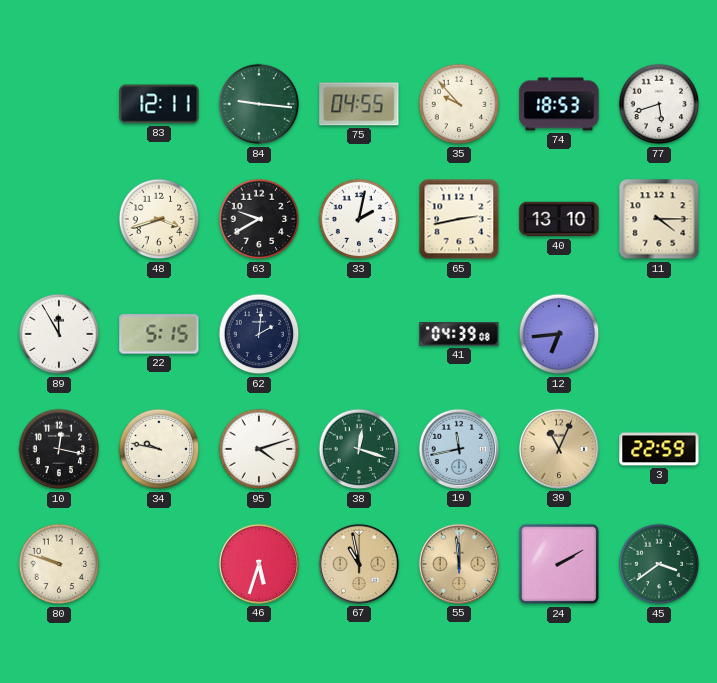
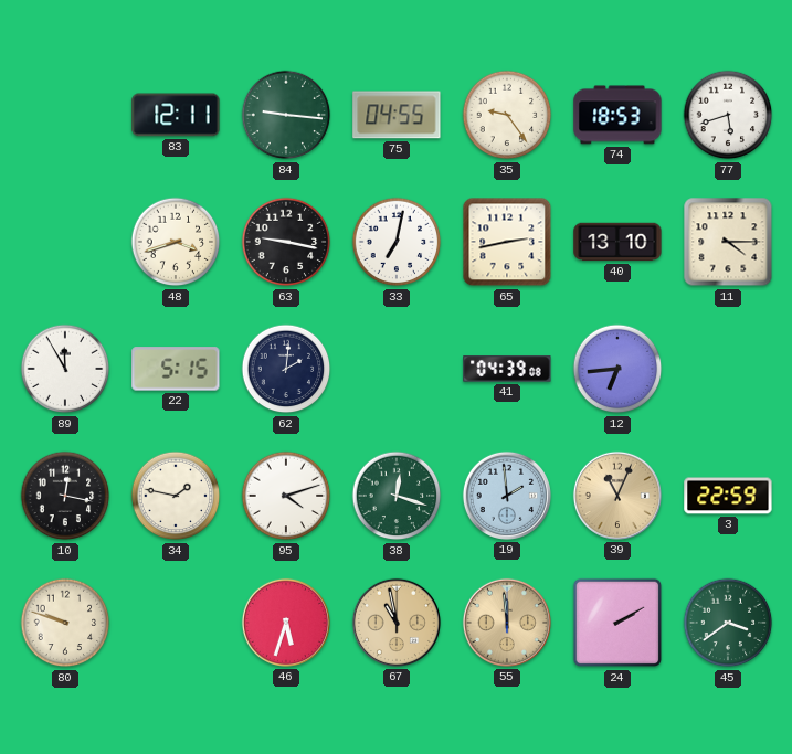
35: 9:53 -> 9:24 (507, 115)
63: 9:40 -> 9:17 (286, 242)
33: 2:02 -> 7:02 (397, 242)
34: 9:47 -> 1:47 (176, 496)
19: 11:43 -> 1:59 (507, 496)
